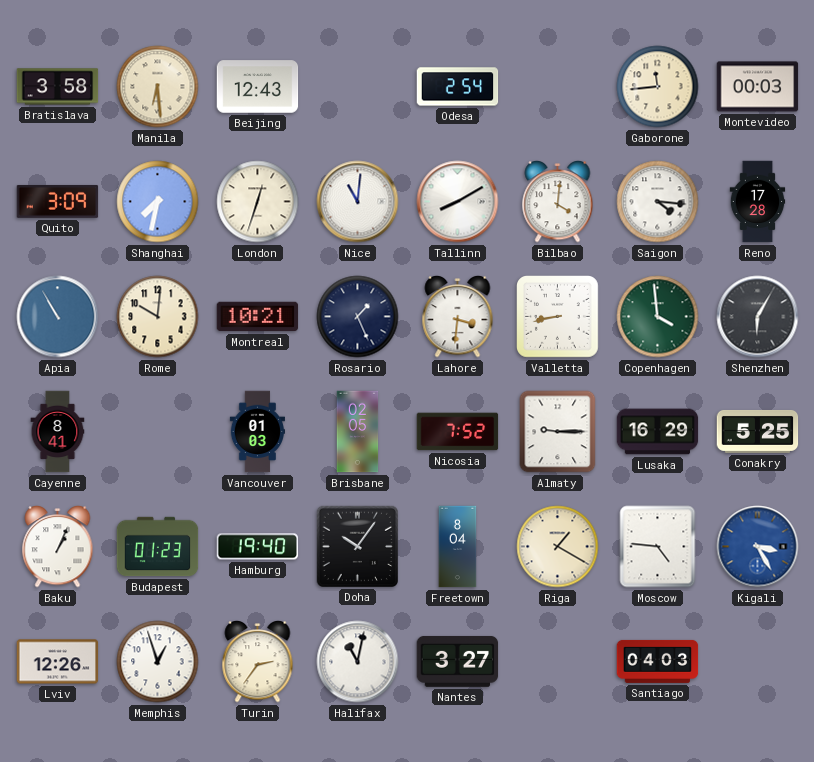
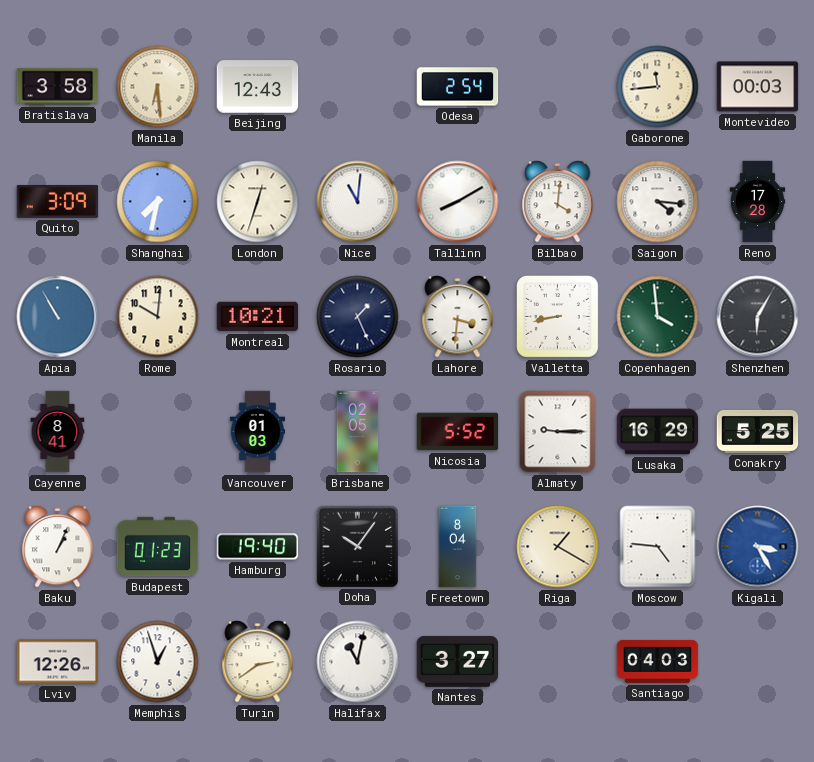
Nicosia: 7:52 -> 5:52 (458, 432)
Turin: 2:36 -> 2:39 (258, 662)
